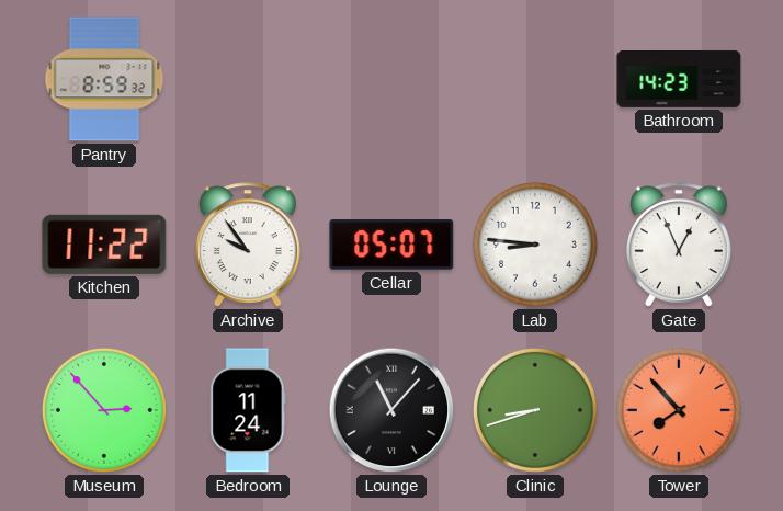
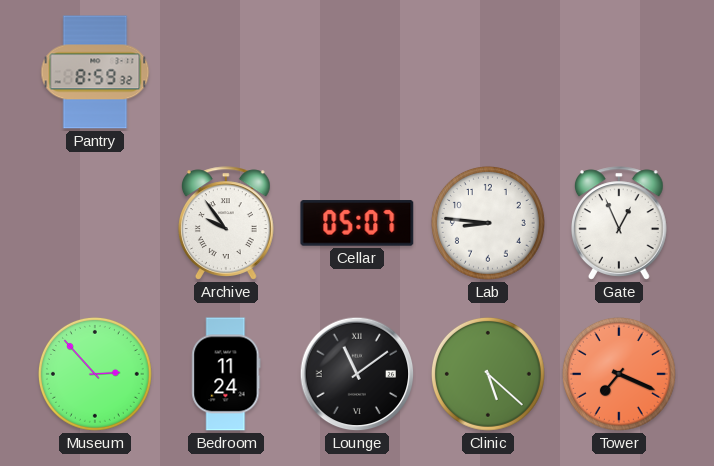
Bathroom: 14:23 -> none (679, 79)
Kitchen: 11:22 -> none (104, 245)
Lounge: 11:07 -> 11:09 (357, 374)
Clinic: 8:42 -> 5:22 (488, 374)
Tower: 7:53 -> 7:19 (619, 374)
